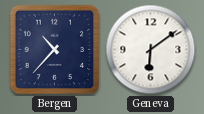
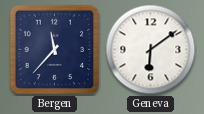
Bergen: 10:37 -> 11:37 (55, 50)
